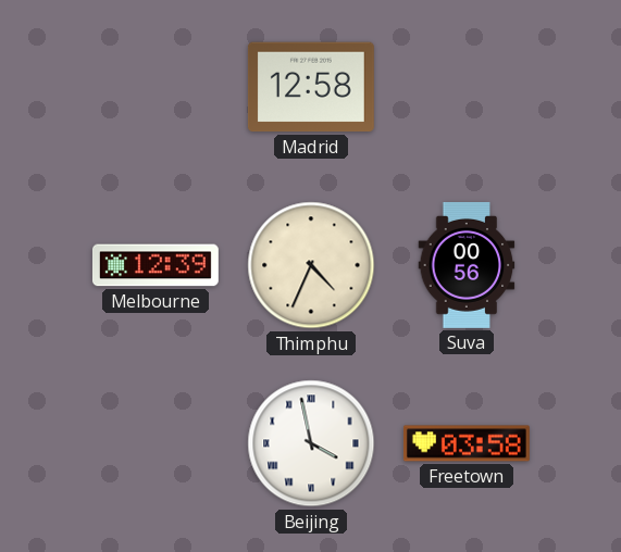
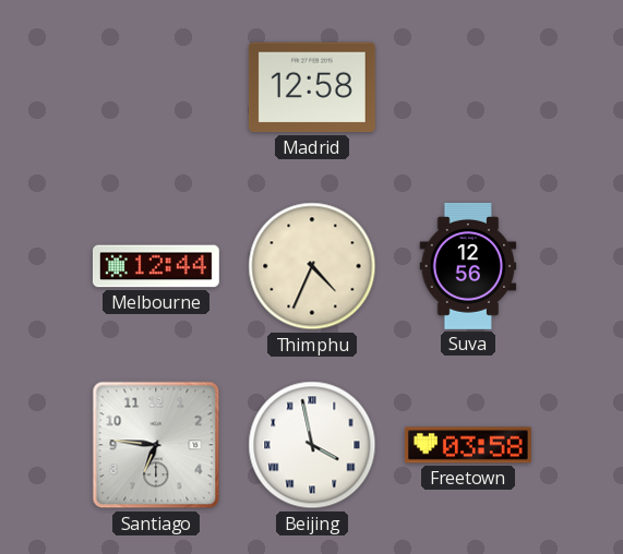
Melbourne: 12:39 -> 12:44 (156, 266)
Suva: 00:56 -> 12:56 (468, 266)
Santiago: none -> 6:46 (156, 445)
